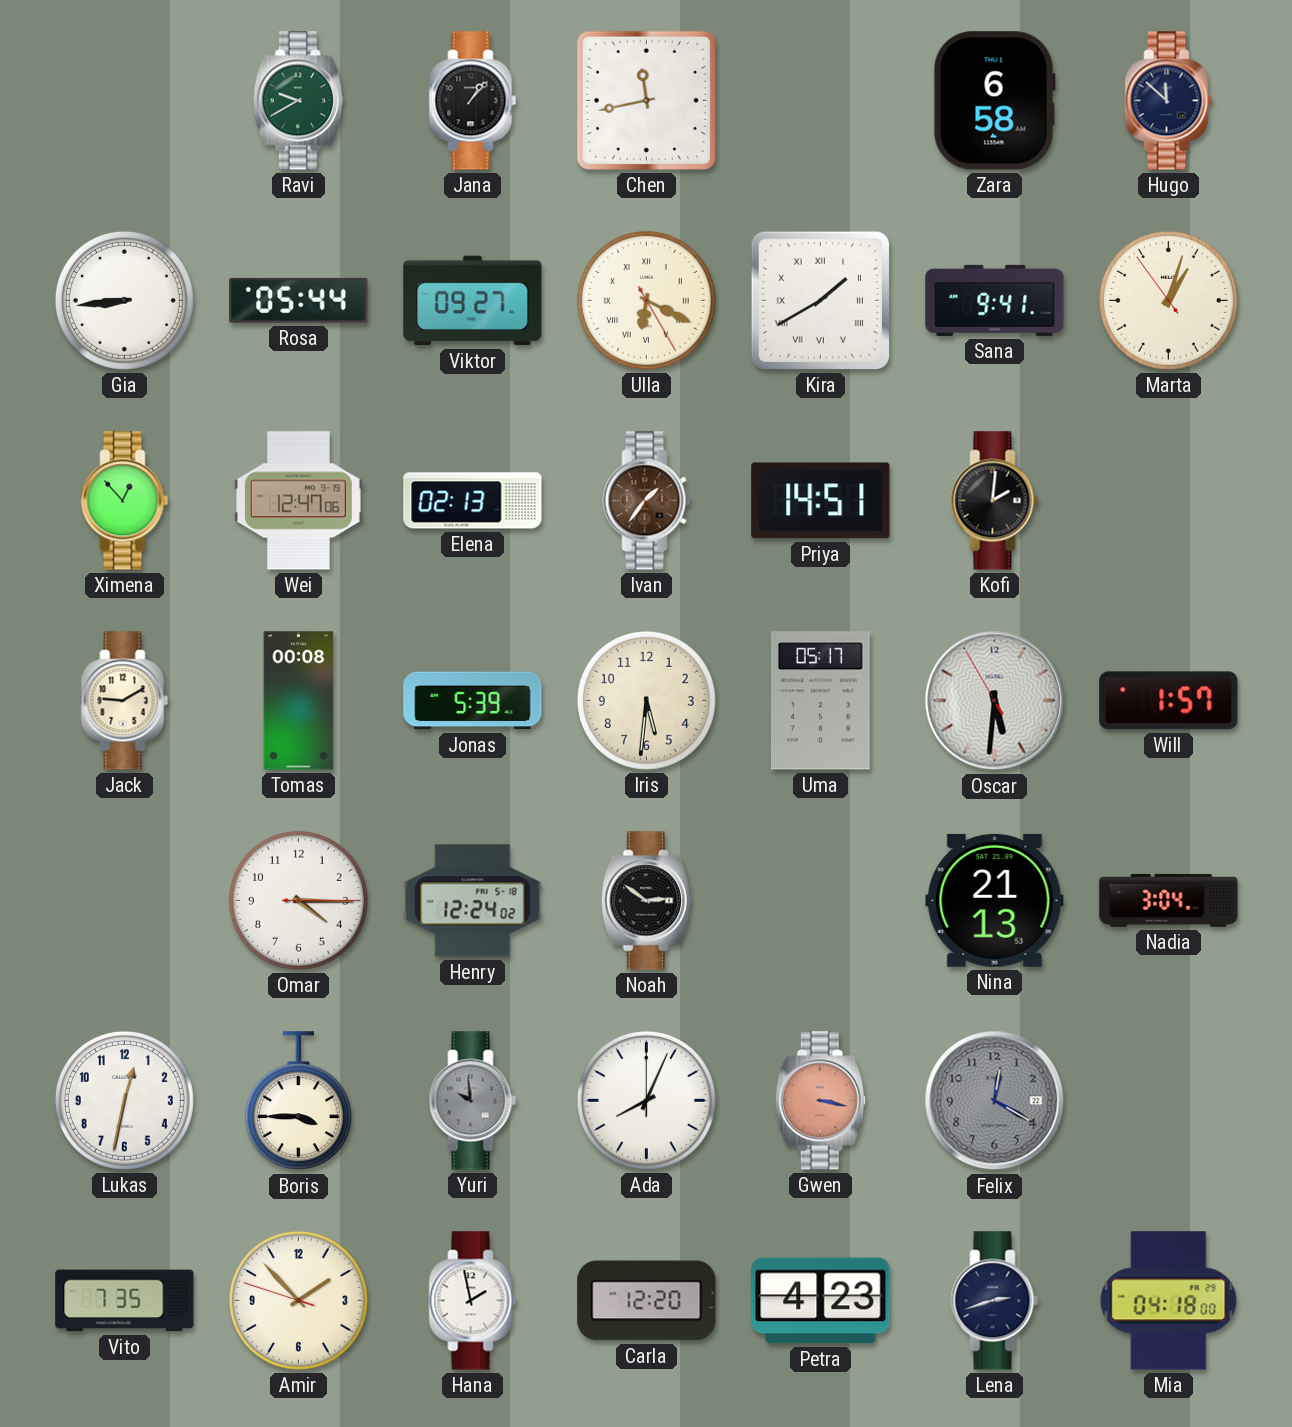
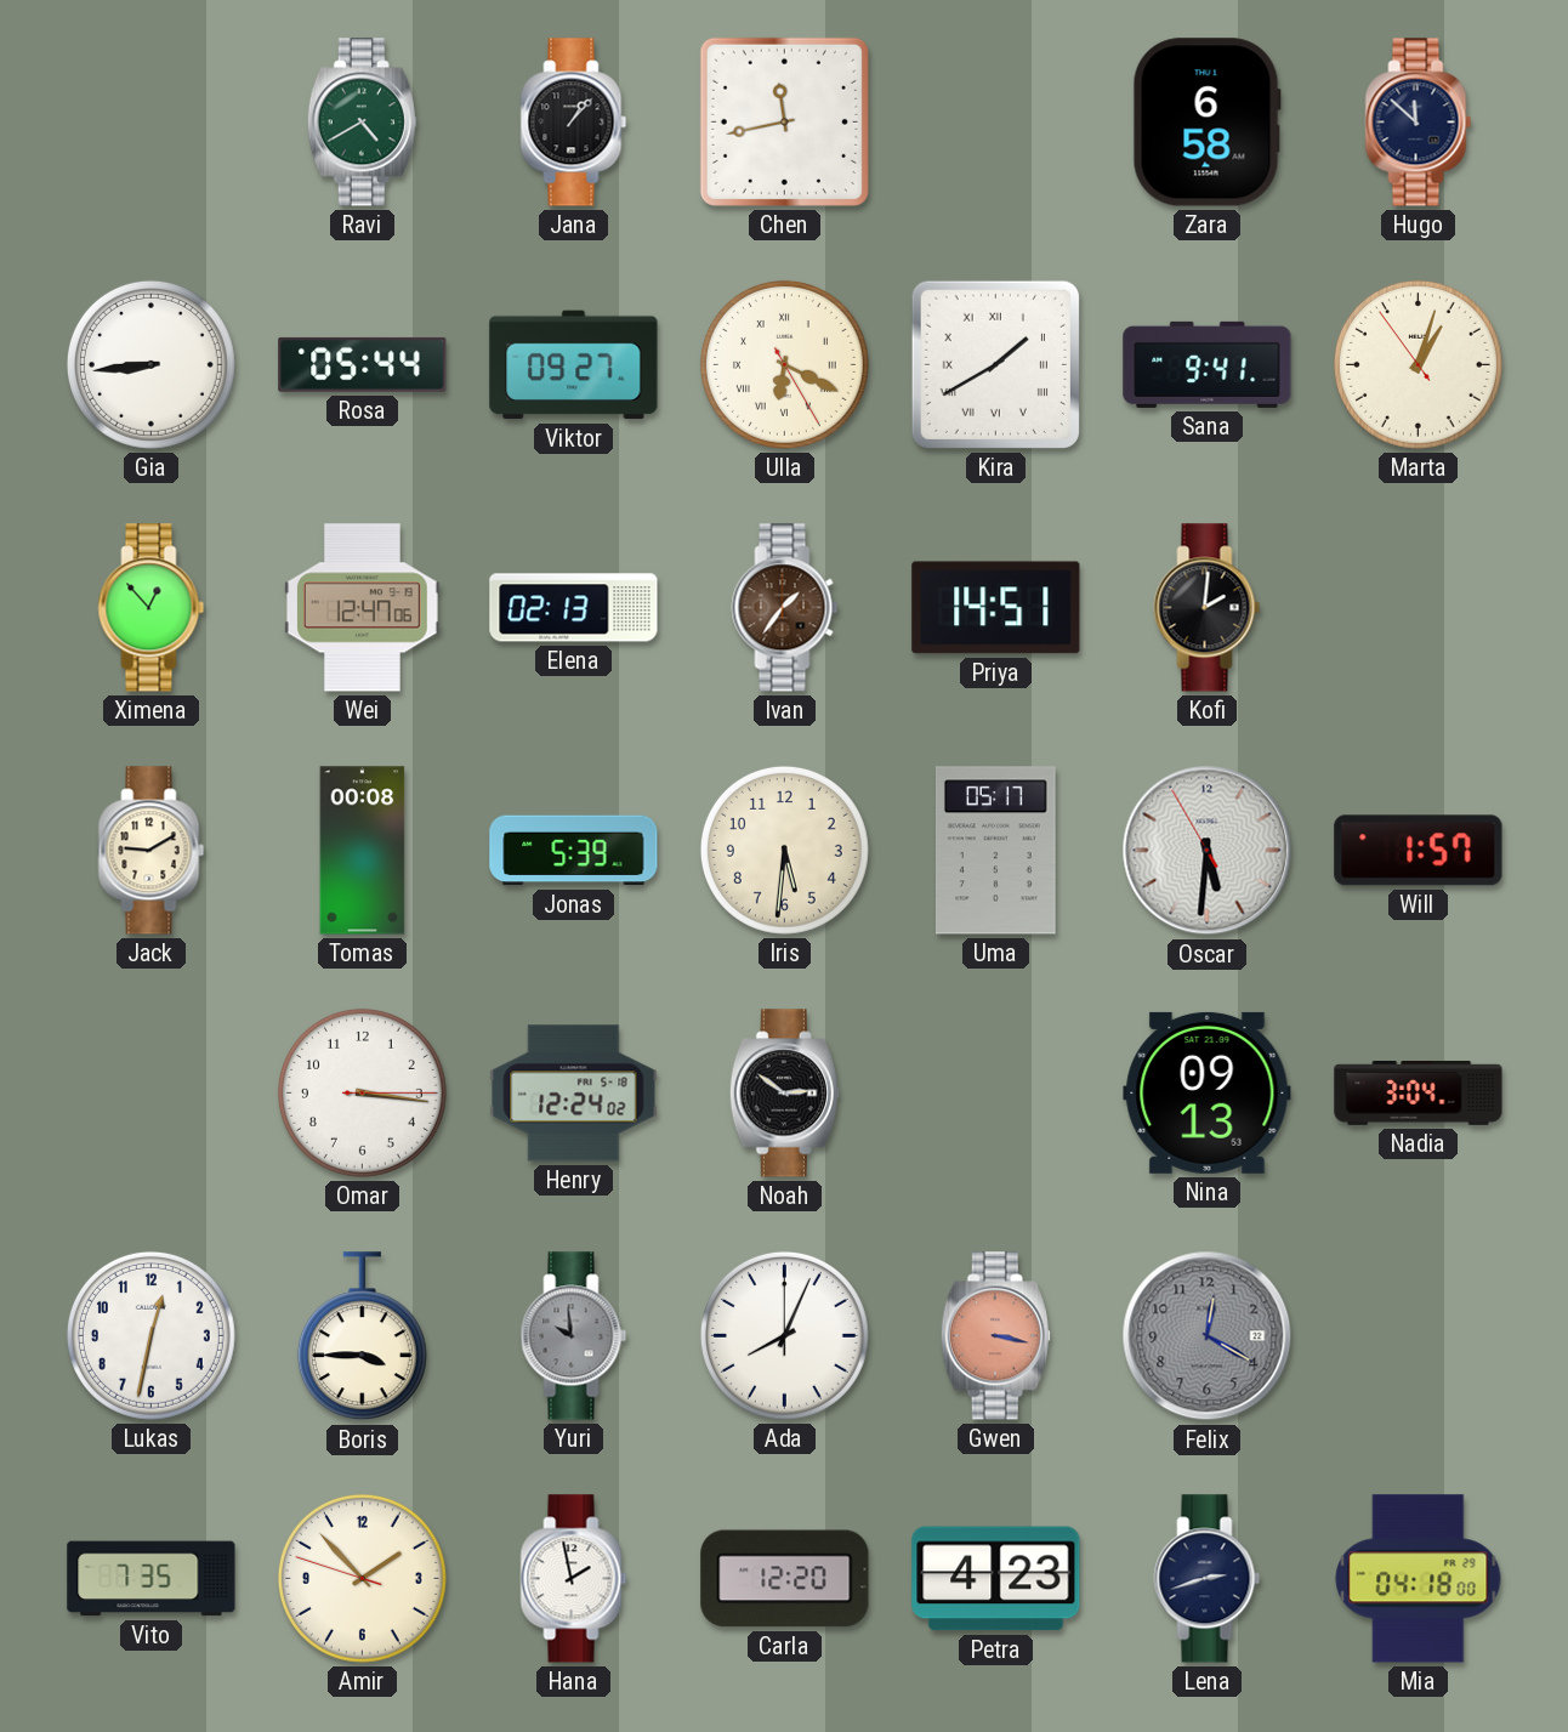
Ravi: 9:40 -> 4:40 (362, 123)
Omar: 4:15 -> 3:16 (362, 1092)
Nina: 21:13 -> 09:13 (1208, 1092)
